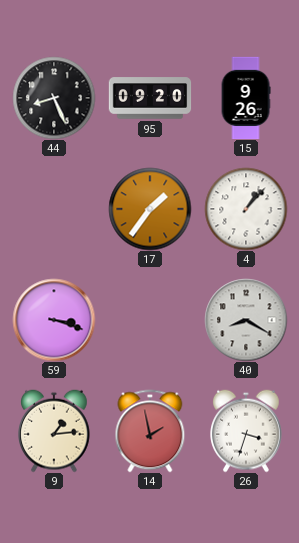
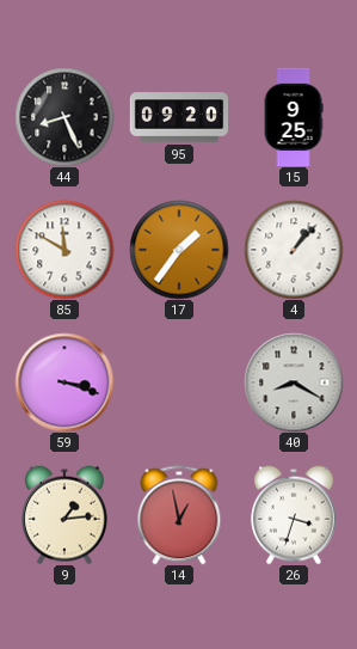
15: 9:26 -> 9:25 (294, 117)
85: none -> 11:50 (64, 250)
14: 1:58 -> 12:58 (179, 515)
